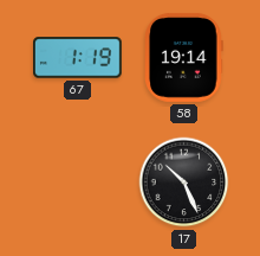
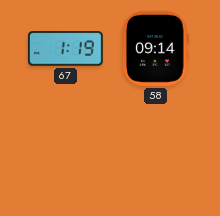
58: 19:14 -> 09:14 (156, 49)
17: 10:26 -> none (184, 183)
